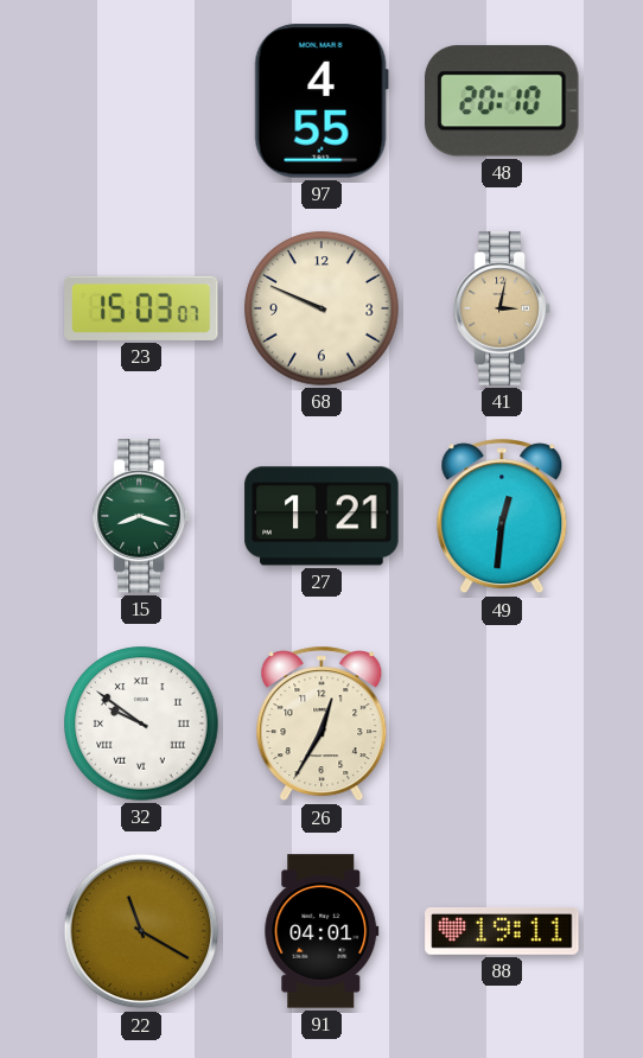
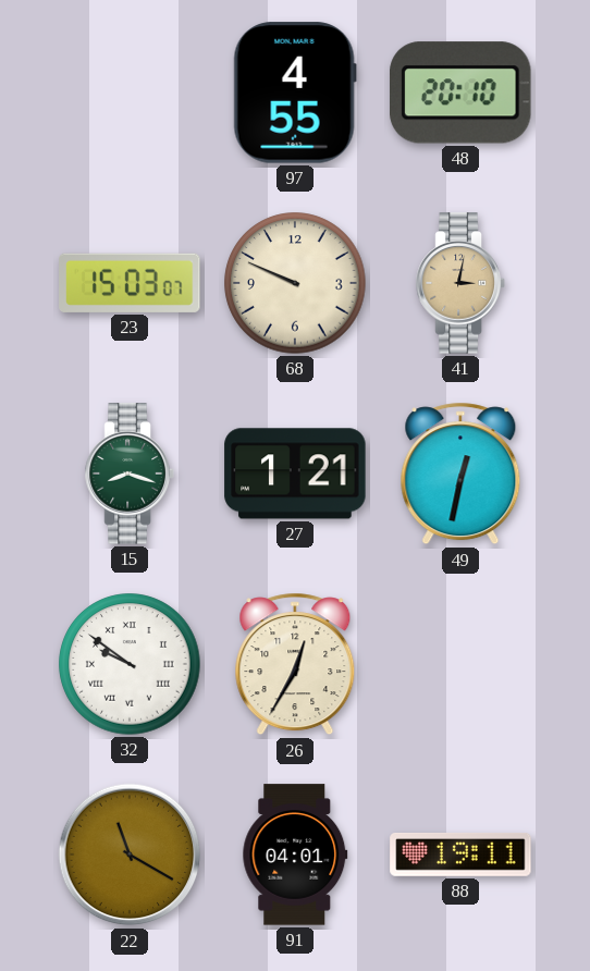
49: 12:31 -> 12:32 (460, 474)
